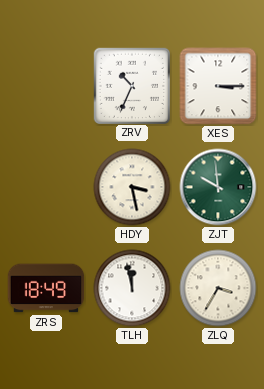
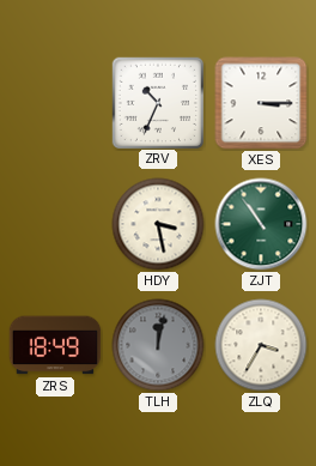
ZJT: 9:59 -> 10:54 (261, 224)
TLH: 11:58 -> 12:02 (158, 345)
TLH dial: white -> grey (158, 345)
